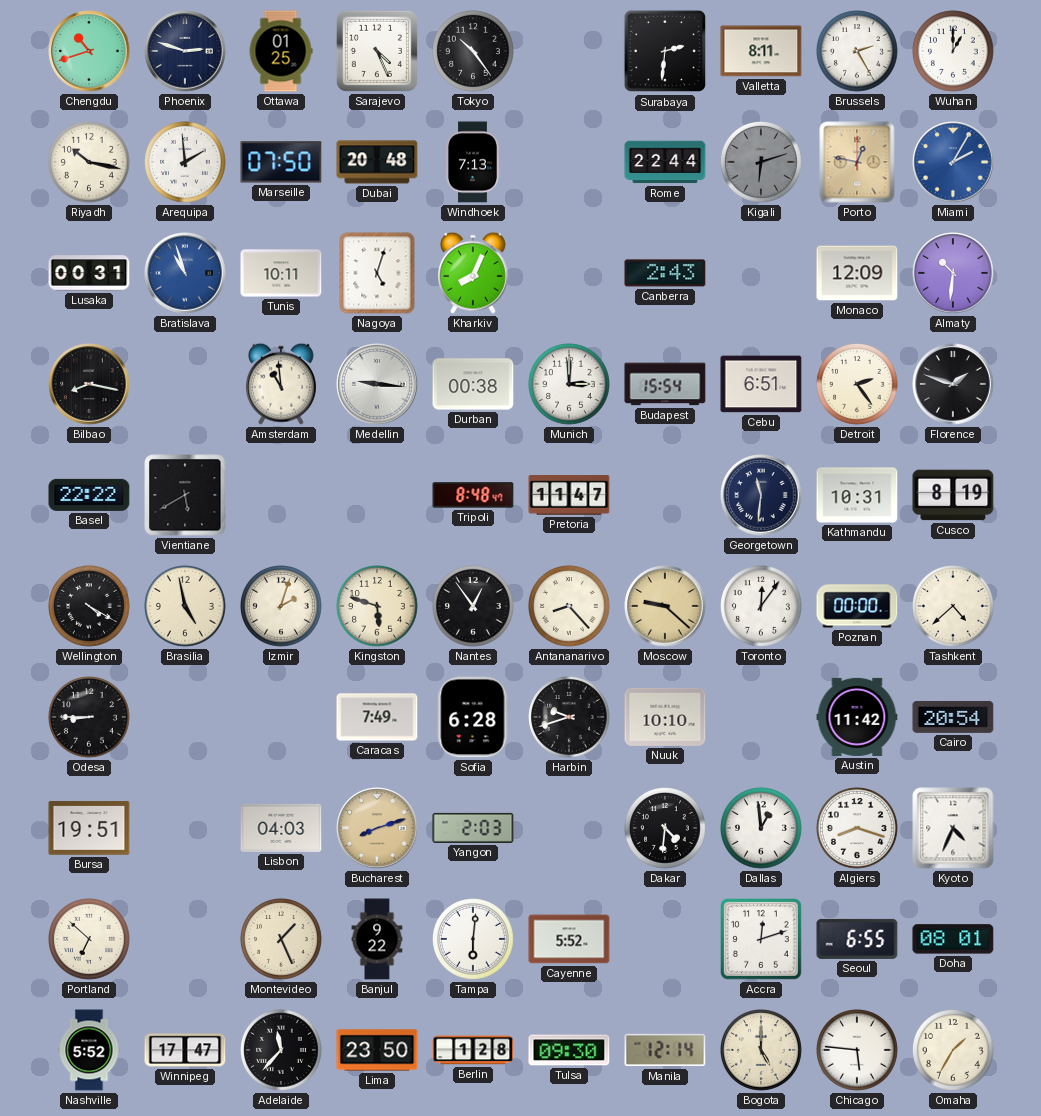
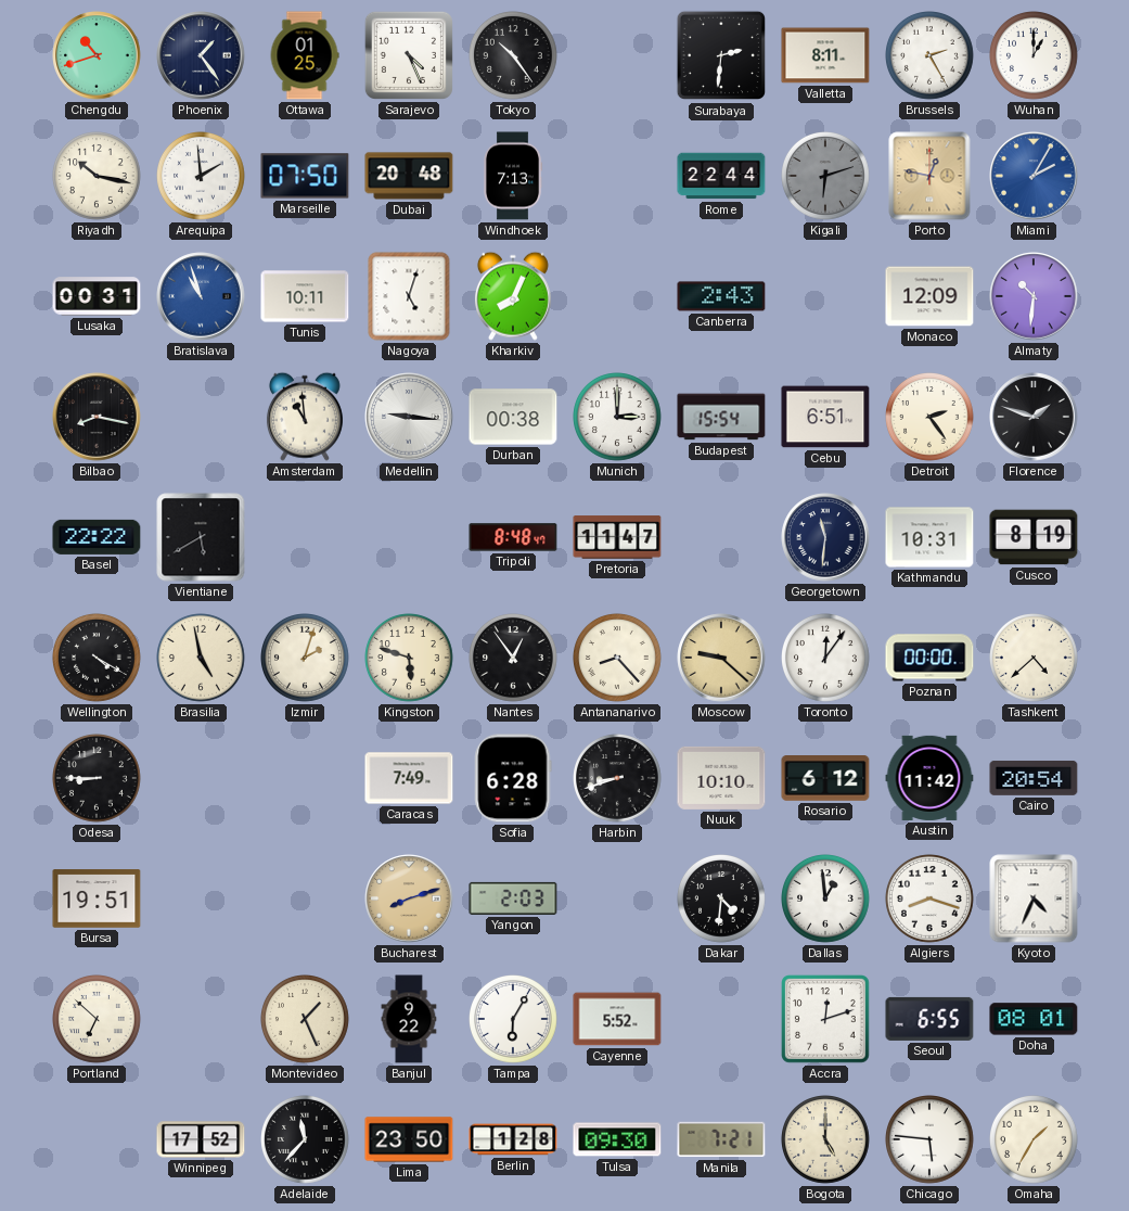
Phoenix: 2:48 -> 1:24 (201, 55)
Harbin: 9:42 -> 8:42 (618, 779)
Rosario: none -> 6:12 (825, 779)
Lisbon: 04:03 -> none (281, 828)
Tampa: 6:01 -> 6:05 (514, 1020)
Nashville: 5:52 -> none (89, 1050)
Winnipeg: 17:47 -> 17:52 (201, 1139)
Manila: 12:14 -> 7:21 (721, 1139)
